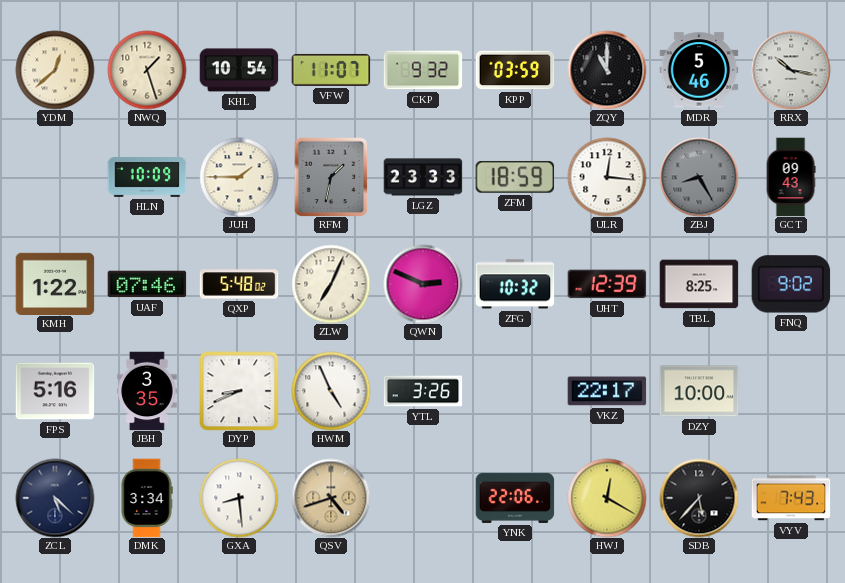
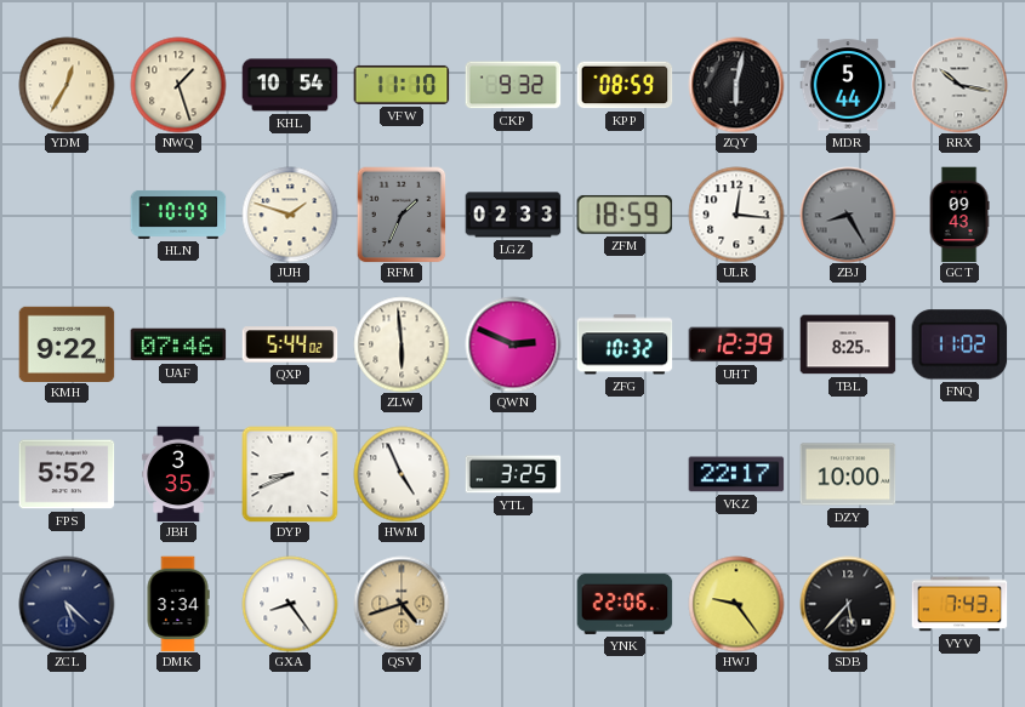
YDM: 12:38 -> 12:35 (67, 85)
VFW: 11:07 -> 11:10 (402, 85)
KPP: 03:59 -> 08:59 (625, 85)
ZQY: 11:00 -> 6:02 (736, 85)
MDR: 5:46 -> 5:44 (848, 85)
JUH: 1:45 -> 1:48 (290, 215)
RFM: 1:32 -> 1:34 (402, 215)
LGZ: 23:33 -> 02:33 (513, 215)
KMH: 1:22 -> 9:22 (67, 343)
QXP: 5:48 -> 5:44 (290, 344)
ZLW: 7:04 -> 5:59 (402, 344)
FNQ: 9:02 -> 11:02 (959, 344)
FPS: 5:16 -> 5:52 (67, 474)
YTL: 3:26 -> 3:25 (513, 474)
GXA: 8:29 -> 8:24 (290, 604)
HWJ: 12:20 -> 9:24 (736, 604)
